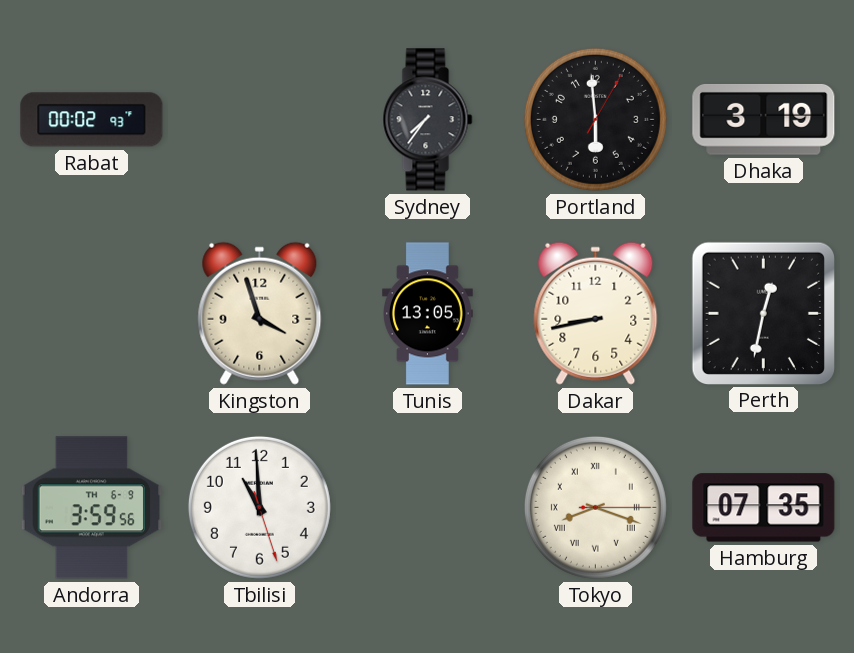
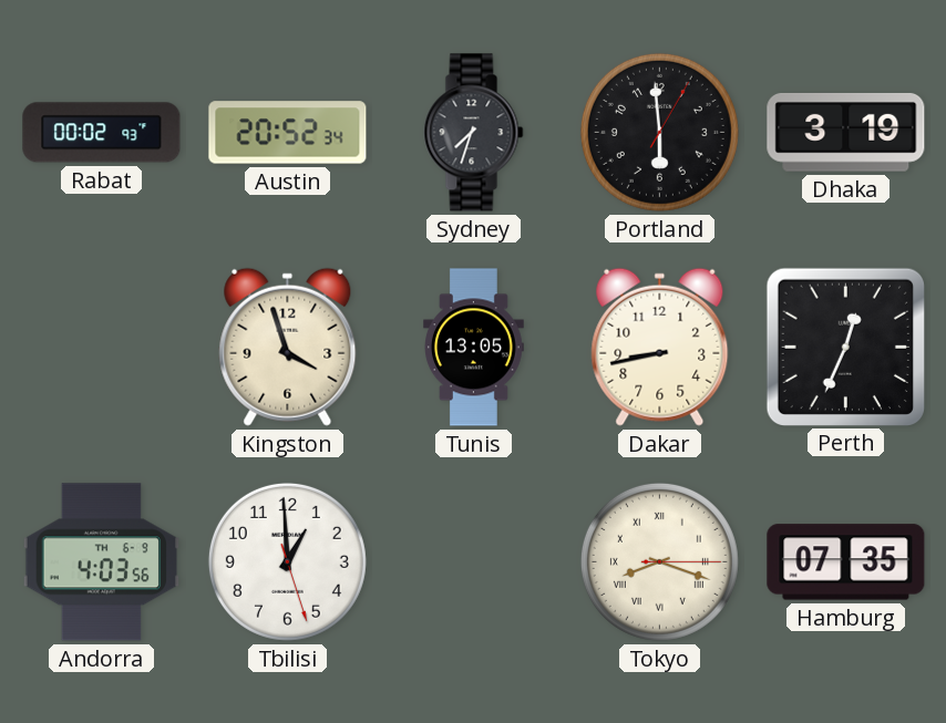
Austin: none -> 20:52 (288, 133)
Sydney: 7:36 -> 7:33 (474, 133)
Perth: 12:32 -> 12:34 (845, 347)
Andorra: 3:59 -> 4:03 (102, 562)
Tbilisi: 10:59 -> 12:59 (287, 561)
